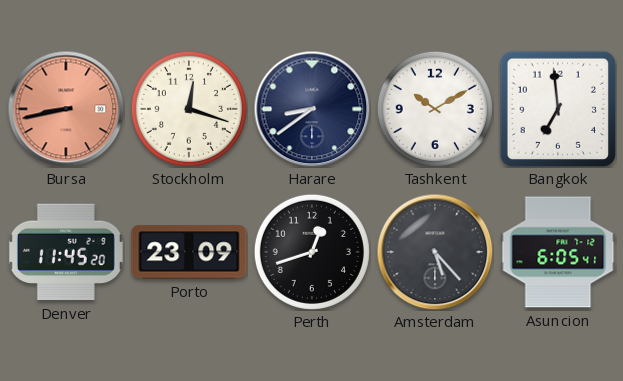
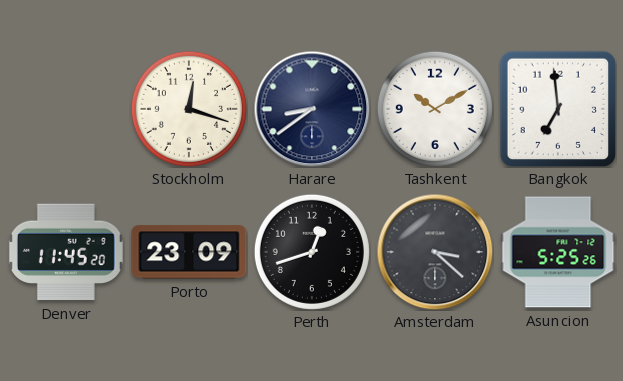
Bursa: 8:43 -> none (66, 109)
Amsterdam: 5:23 -> 3:22 (435, 252)
Asuncion: 6:05 -> 5:25 (558, 252)
